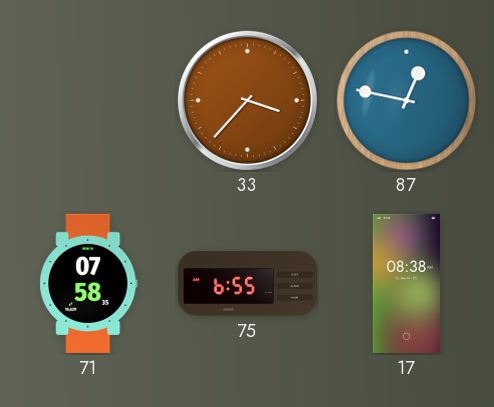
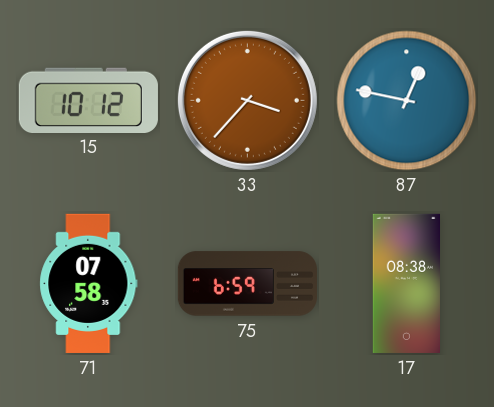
15: none -> 10:12 (88, 100)
75: 6:55 -> 6:59 (247, 284)
